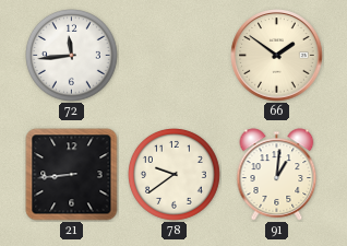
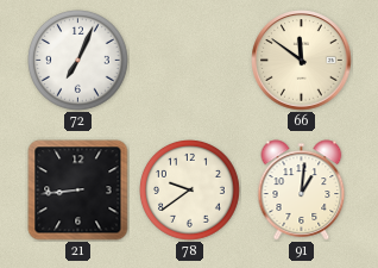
72: 11:44 -> 7:04 (78, 61)
66: 1:51 -> 11:51 (302, 61)
